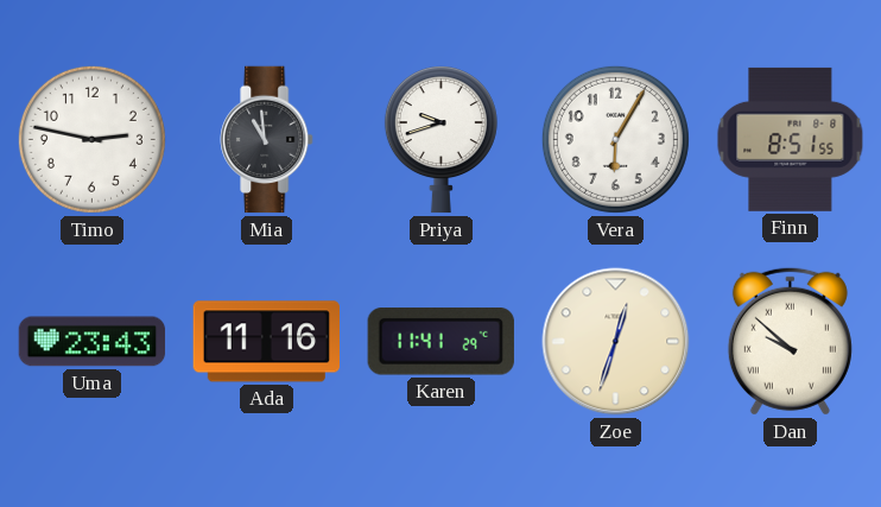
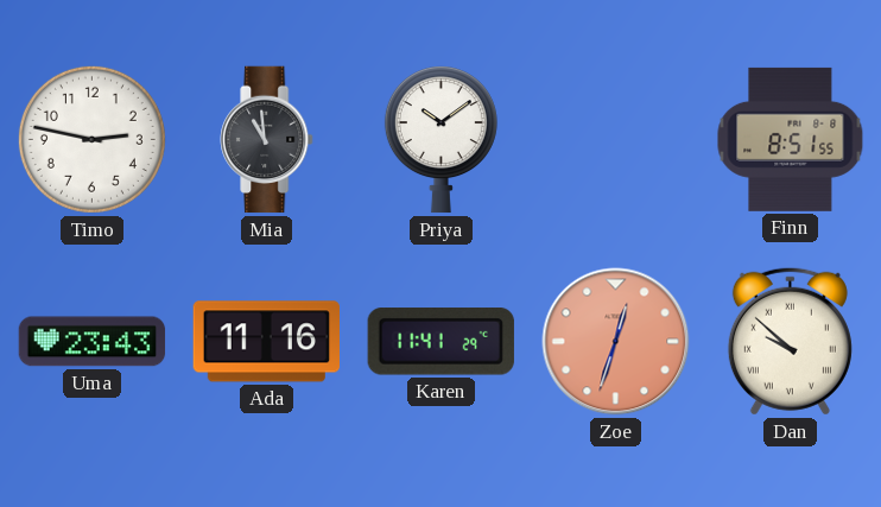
Priya: 9:42 -> 10:09 (441, 140)
Vera: 6:05 -> none (615, 139)
Zoe dial: cream -> salmon (616, 342)
